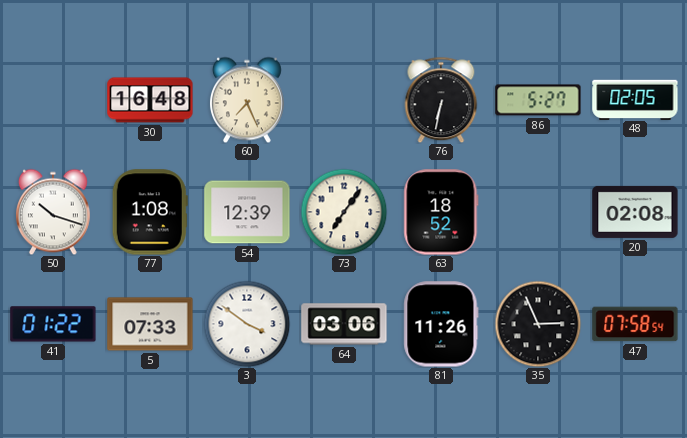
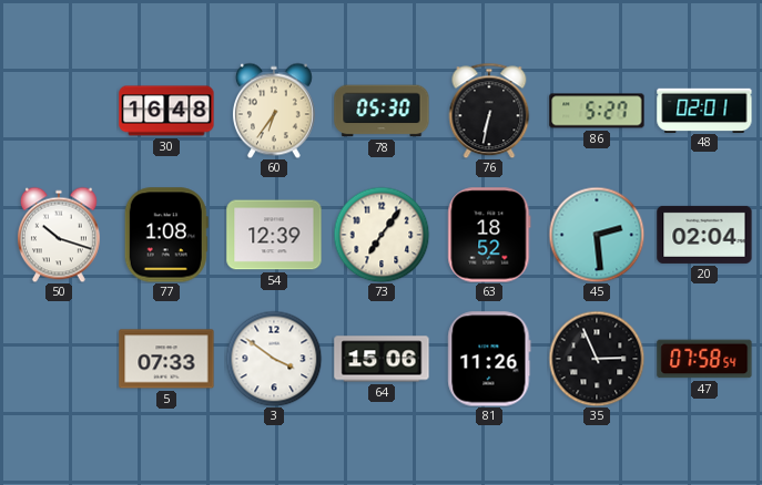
60: 7:26 -> 6:36 (274, 111)
78: none -> 05:30 (382, 111)
48: 02:05 -> 02:01 (704, 110)
45: none -> 2:29 (597, 235)
20: 02:08 -> 02:04 (704, 235)
41: 01:22 -> none (53, 324)
64: 03:06 -> 15:06 (382, 359)
